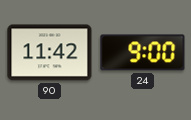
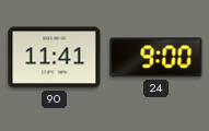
90: 11:42 -> 11:41 (55, 58)
